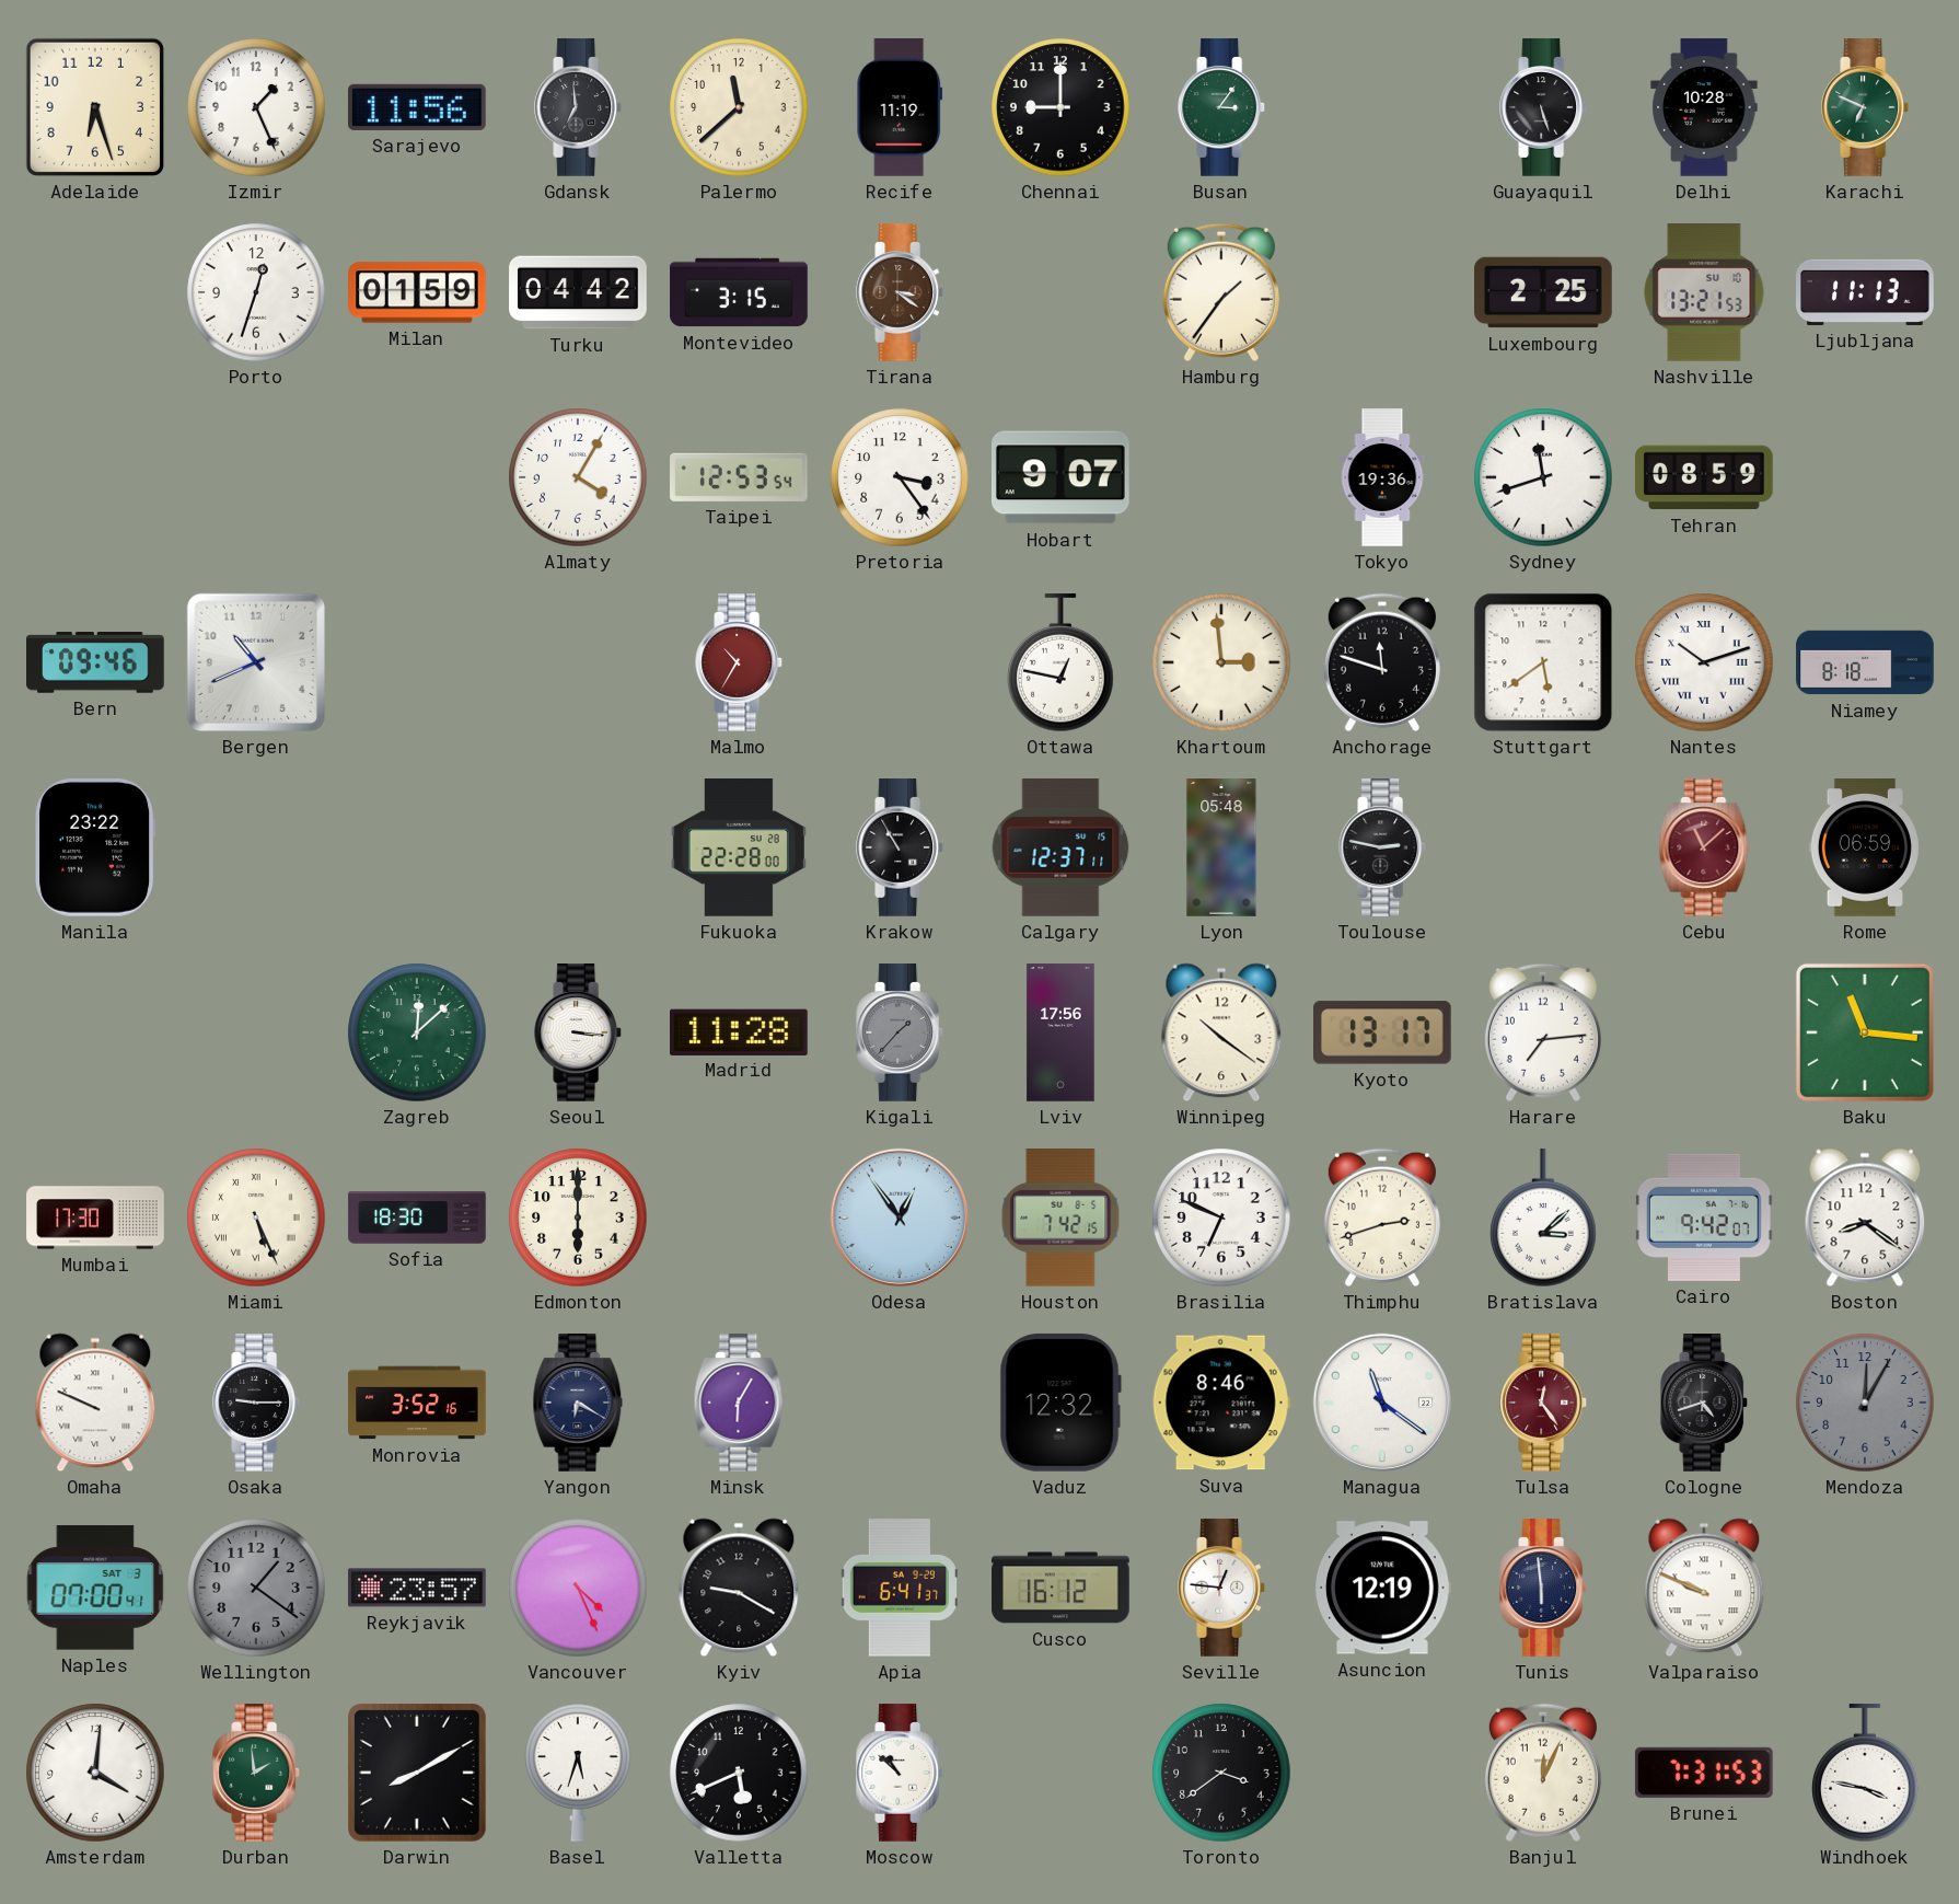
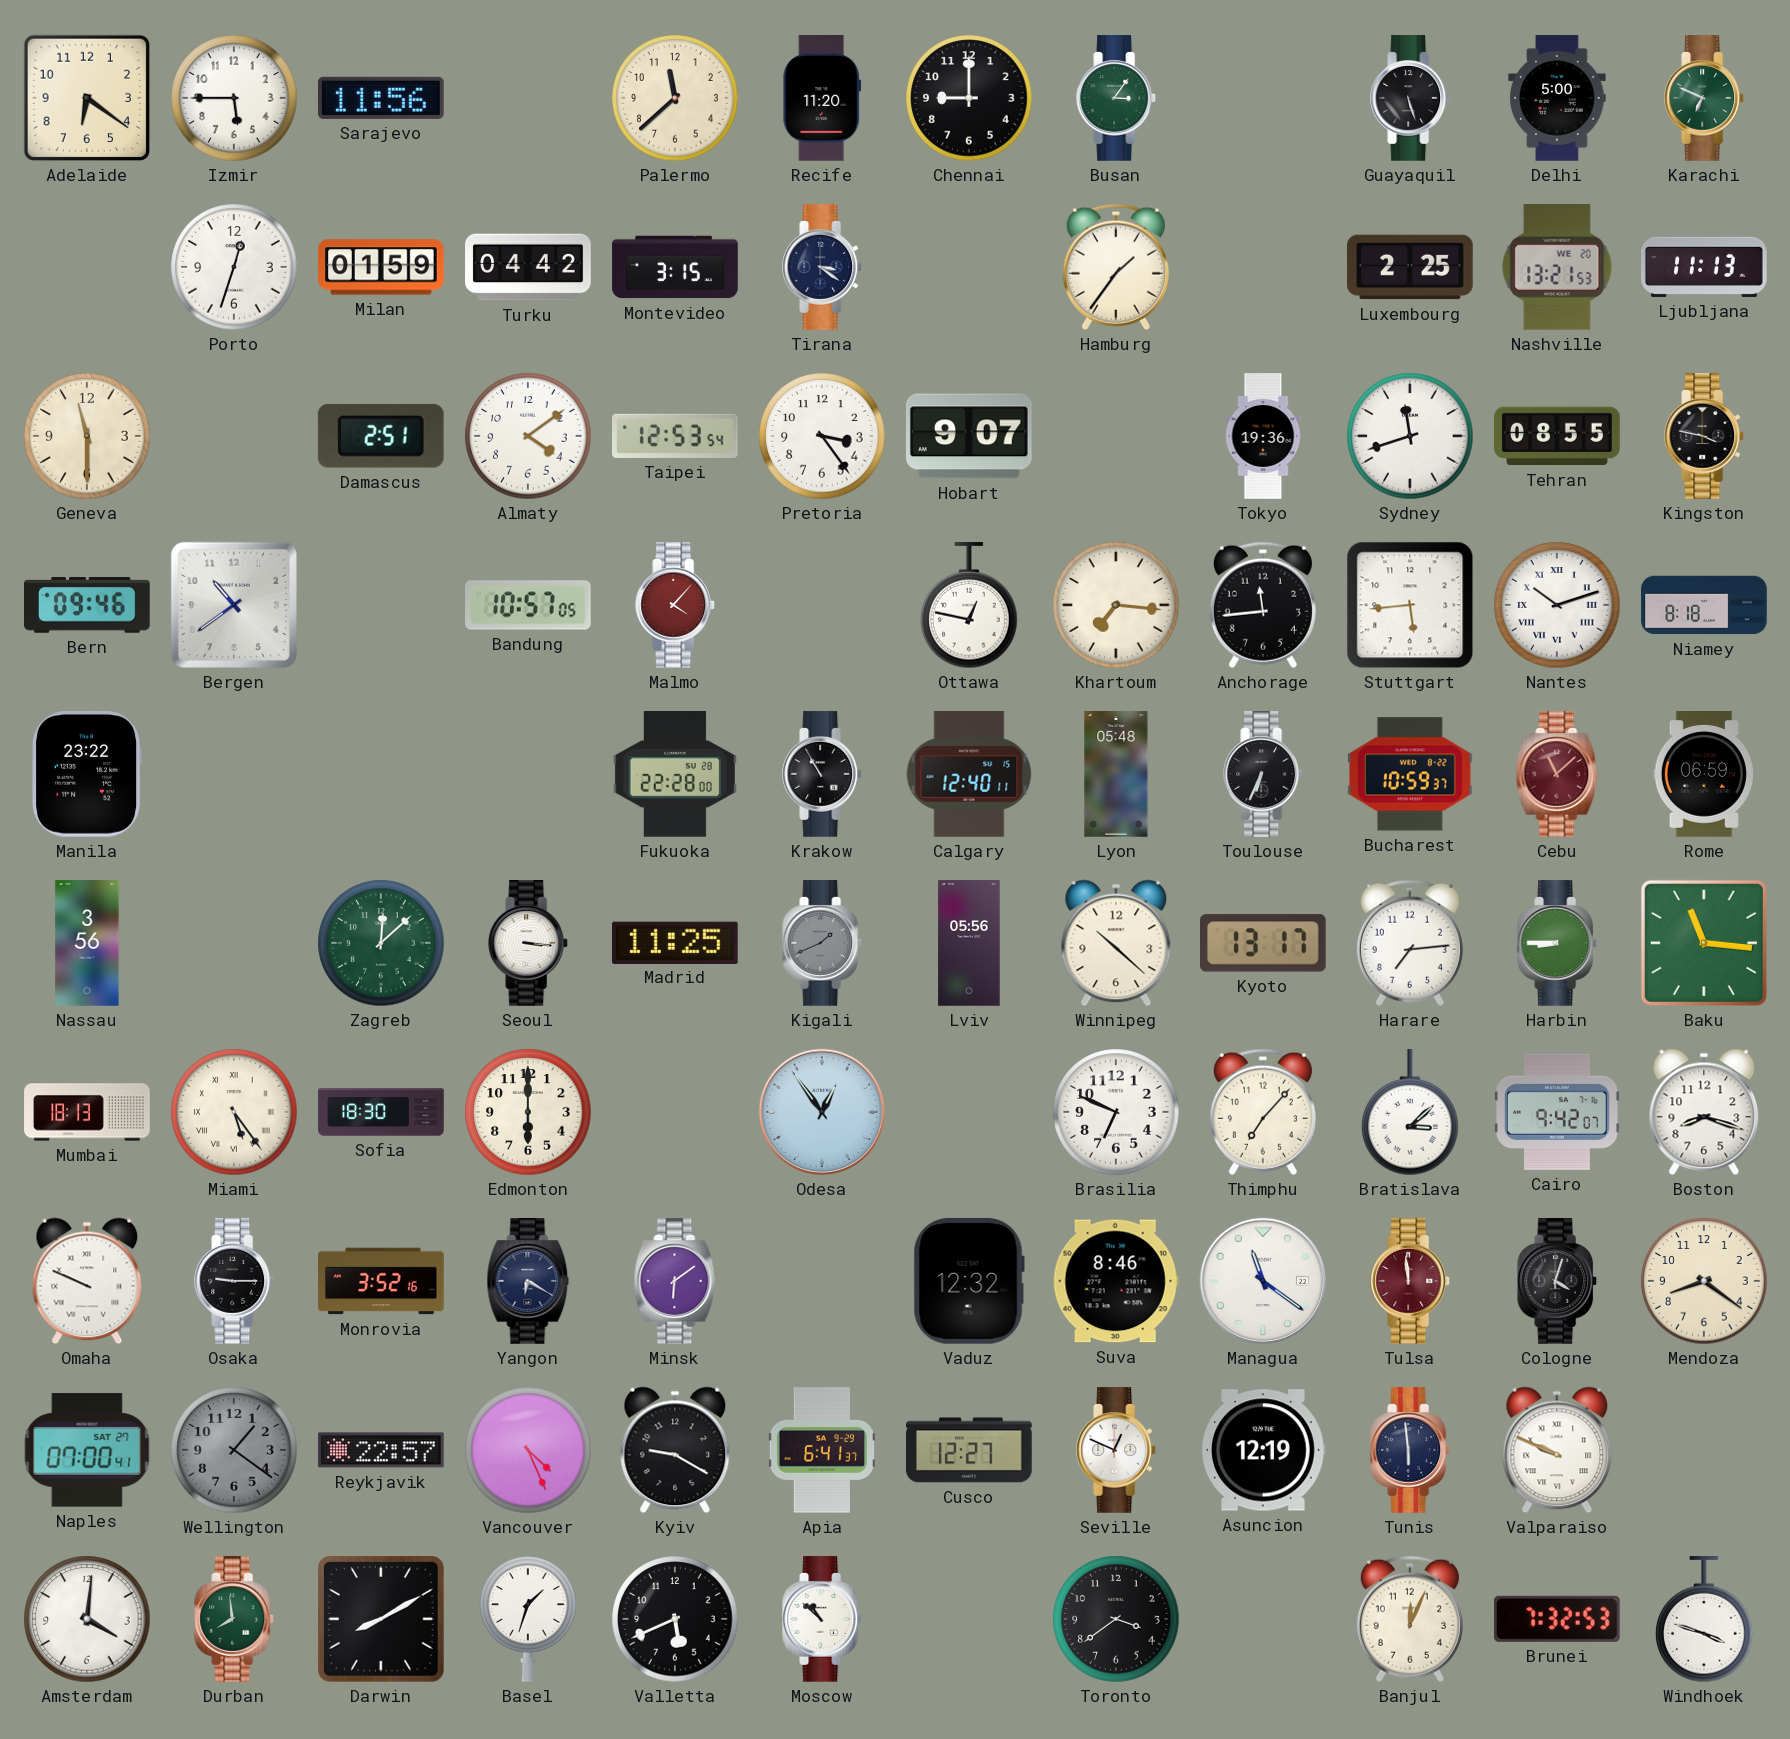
Adelaide: 6:27 -> 6:21 (87, 98)
Izmir: 1:26 -> 5:45 (234, 98)
Gdansk: 6:59 -> none (579, 107)
Recife: 11:19 -> 11:20 (822, 99)
Delhi: 10:28 -> 5:00 (1557, 98)
Tirana dial: brown -> navy (823, 267)
Nashville date: SU 10 -> WE 20 (1557, 268)
Geneva: none -> 11:30 (87, 436)
Damascus: none -> 2:51 (381, 436)
Almaty: 4:05 -> 4:09 (528, 436)
Tehran: 08:59 -> 08:55 (1558, 436)
Kingston: none -> 3:47 (1705, 436)
Bergen: 10:41 -> 10:39 (234, 605)
Bandung: none -> 10:57 (528, 605)
Malmo: 10:35 -> 4:07 (676, 605)
Khartoum: 2:59 -> 7:16 (1116, 605)
Anchorage: 11:48 -> 11:44 (1263, 605)
Stuttgart: 5:39 -> 5:44 (1410, 605)
Calgary: 12:37 -> 12:40 (969, 775)
Toulouse: 2:47 -> 6:34 (1264, 774)
Bucharest: none -> 10:59 (1411, 774)
Nassau: none -> 3:56 (87, 943)
Madrid: 11:28 -> 11:25 (676, 942)
Kigali: 1:37 -> 1:41 (823, 943)
Lviv: 17:56 -> 05:56 (969, 943)
Winnipeg: 10:21 -> 10:22 (1116, 943)
Harbin: none -> 8:45 (1558, 943)
Mumbai: 17:30 -> 18:13 (87, 1112)
Miami: 5:26 -> 5:24 (234, 1112)
Houston: 7:42 -> none (1060, 1219)
Thimphu: 2:42 -> 7:07 (1263, 1112)
Boston: 8:21 -> 8:18 (1704, 1112)
Minsk: 6:05 -> 6:09 (675, 1281)
Tulsa: 12:24 -> 11:59 (1411, 1281)
Cologne: 4:42 -> 4:03 (1558, 1281)
Mendoza: 12:05 -> 8:21 (1704, 1281)
Mendoza dial: grey -> cream (1704, 1281)
Naples date: SAT 3 -> SAT 27 (87, 1450)
Reykjavik: 23:57 -> 22:57 (381, 1450)
Cusco: 16:12 -> 12:27 (969, 1450)
Seville: 12:46 -> 12:49 (1117, 1450)
Durban: 1:59 -> 7:59 (235, 1619)
Basel: 5:33 -> 1:33 (528, 1619)
Brunei: 7:31 -> 7:32 (1557, 1619)
Windhoek: 3:47 -> 3:48 (1704, 1620)
